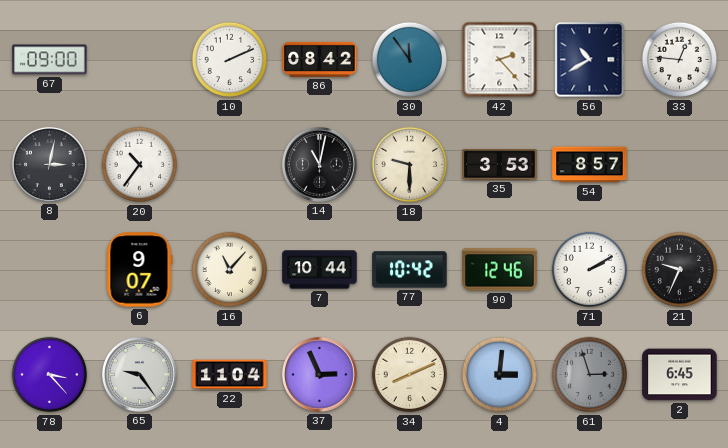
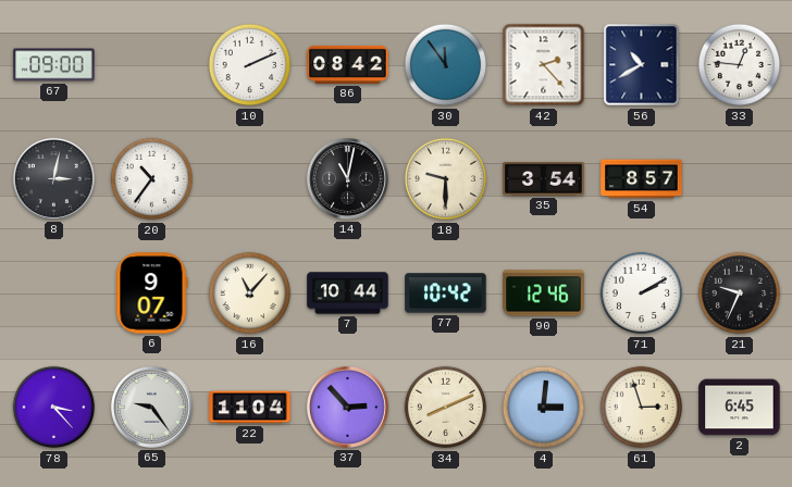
35: 3:53 -> 3:54 (544, 179)
37: 2:56 -> 2:53 (347, 407)
61 dial: grey -> cream (642, 408)
